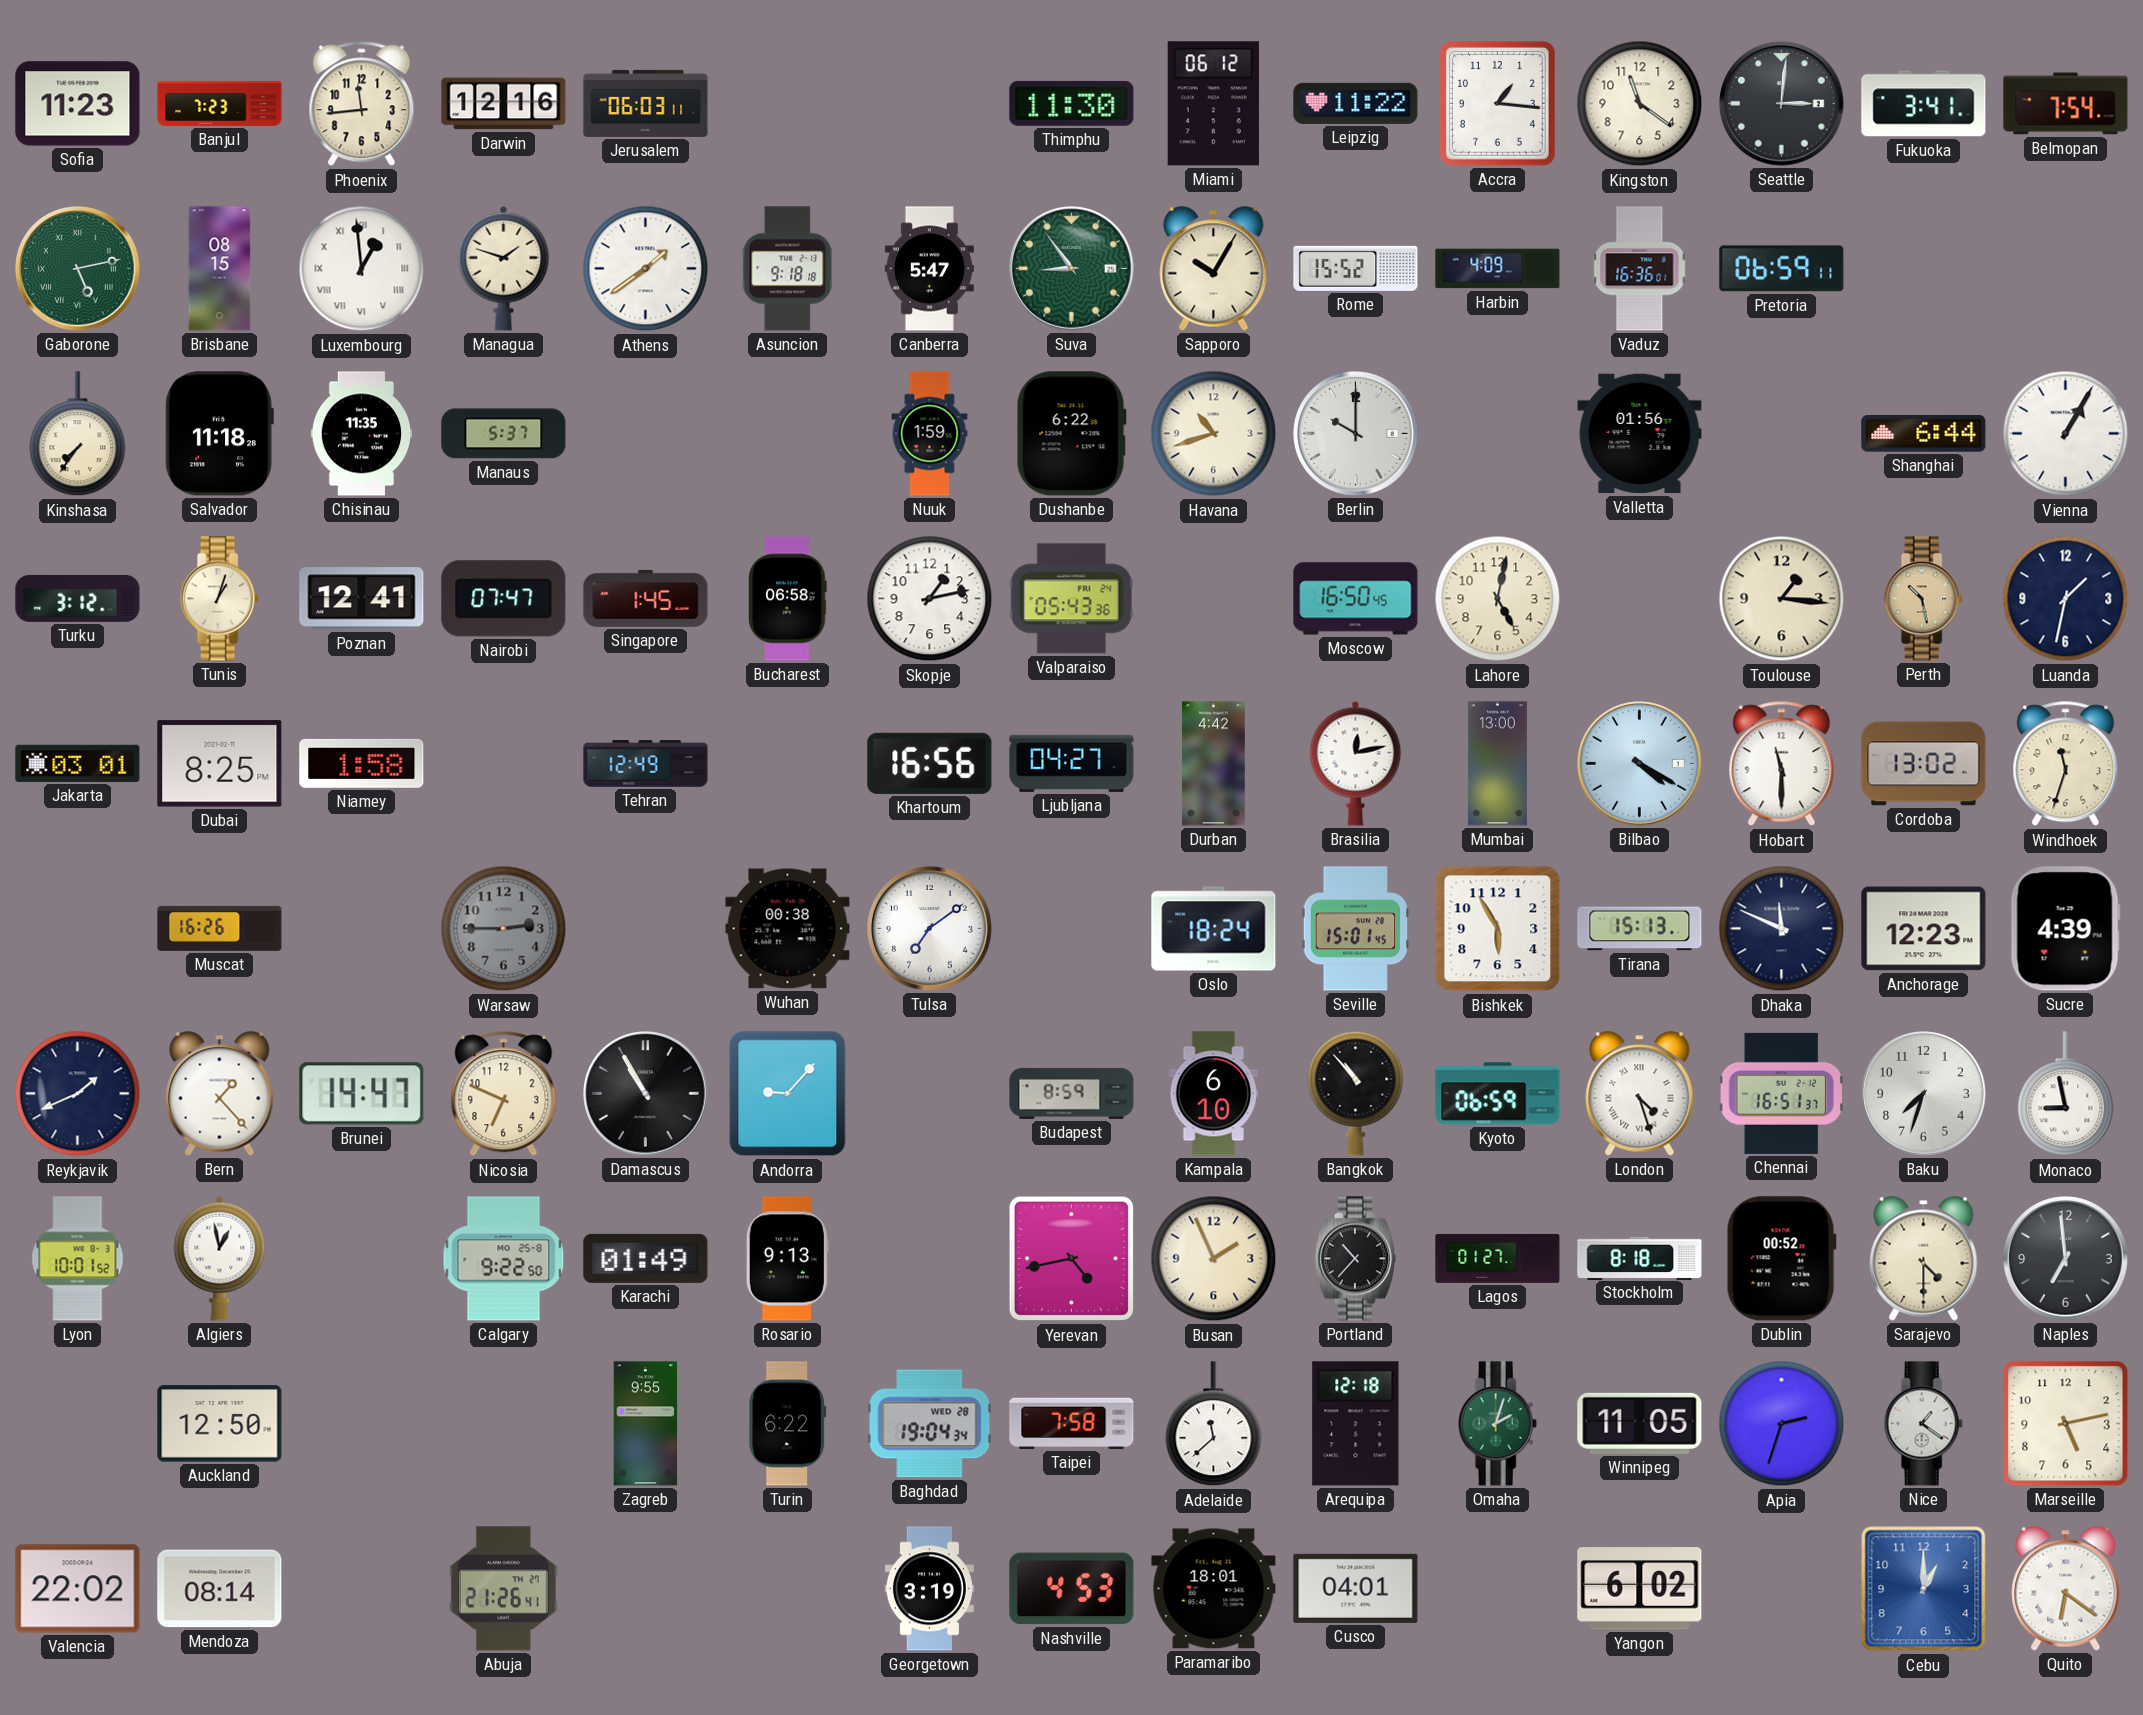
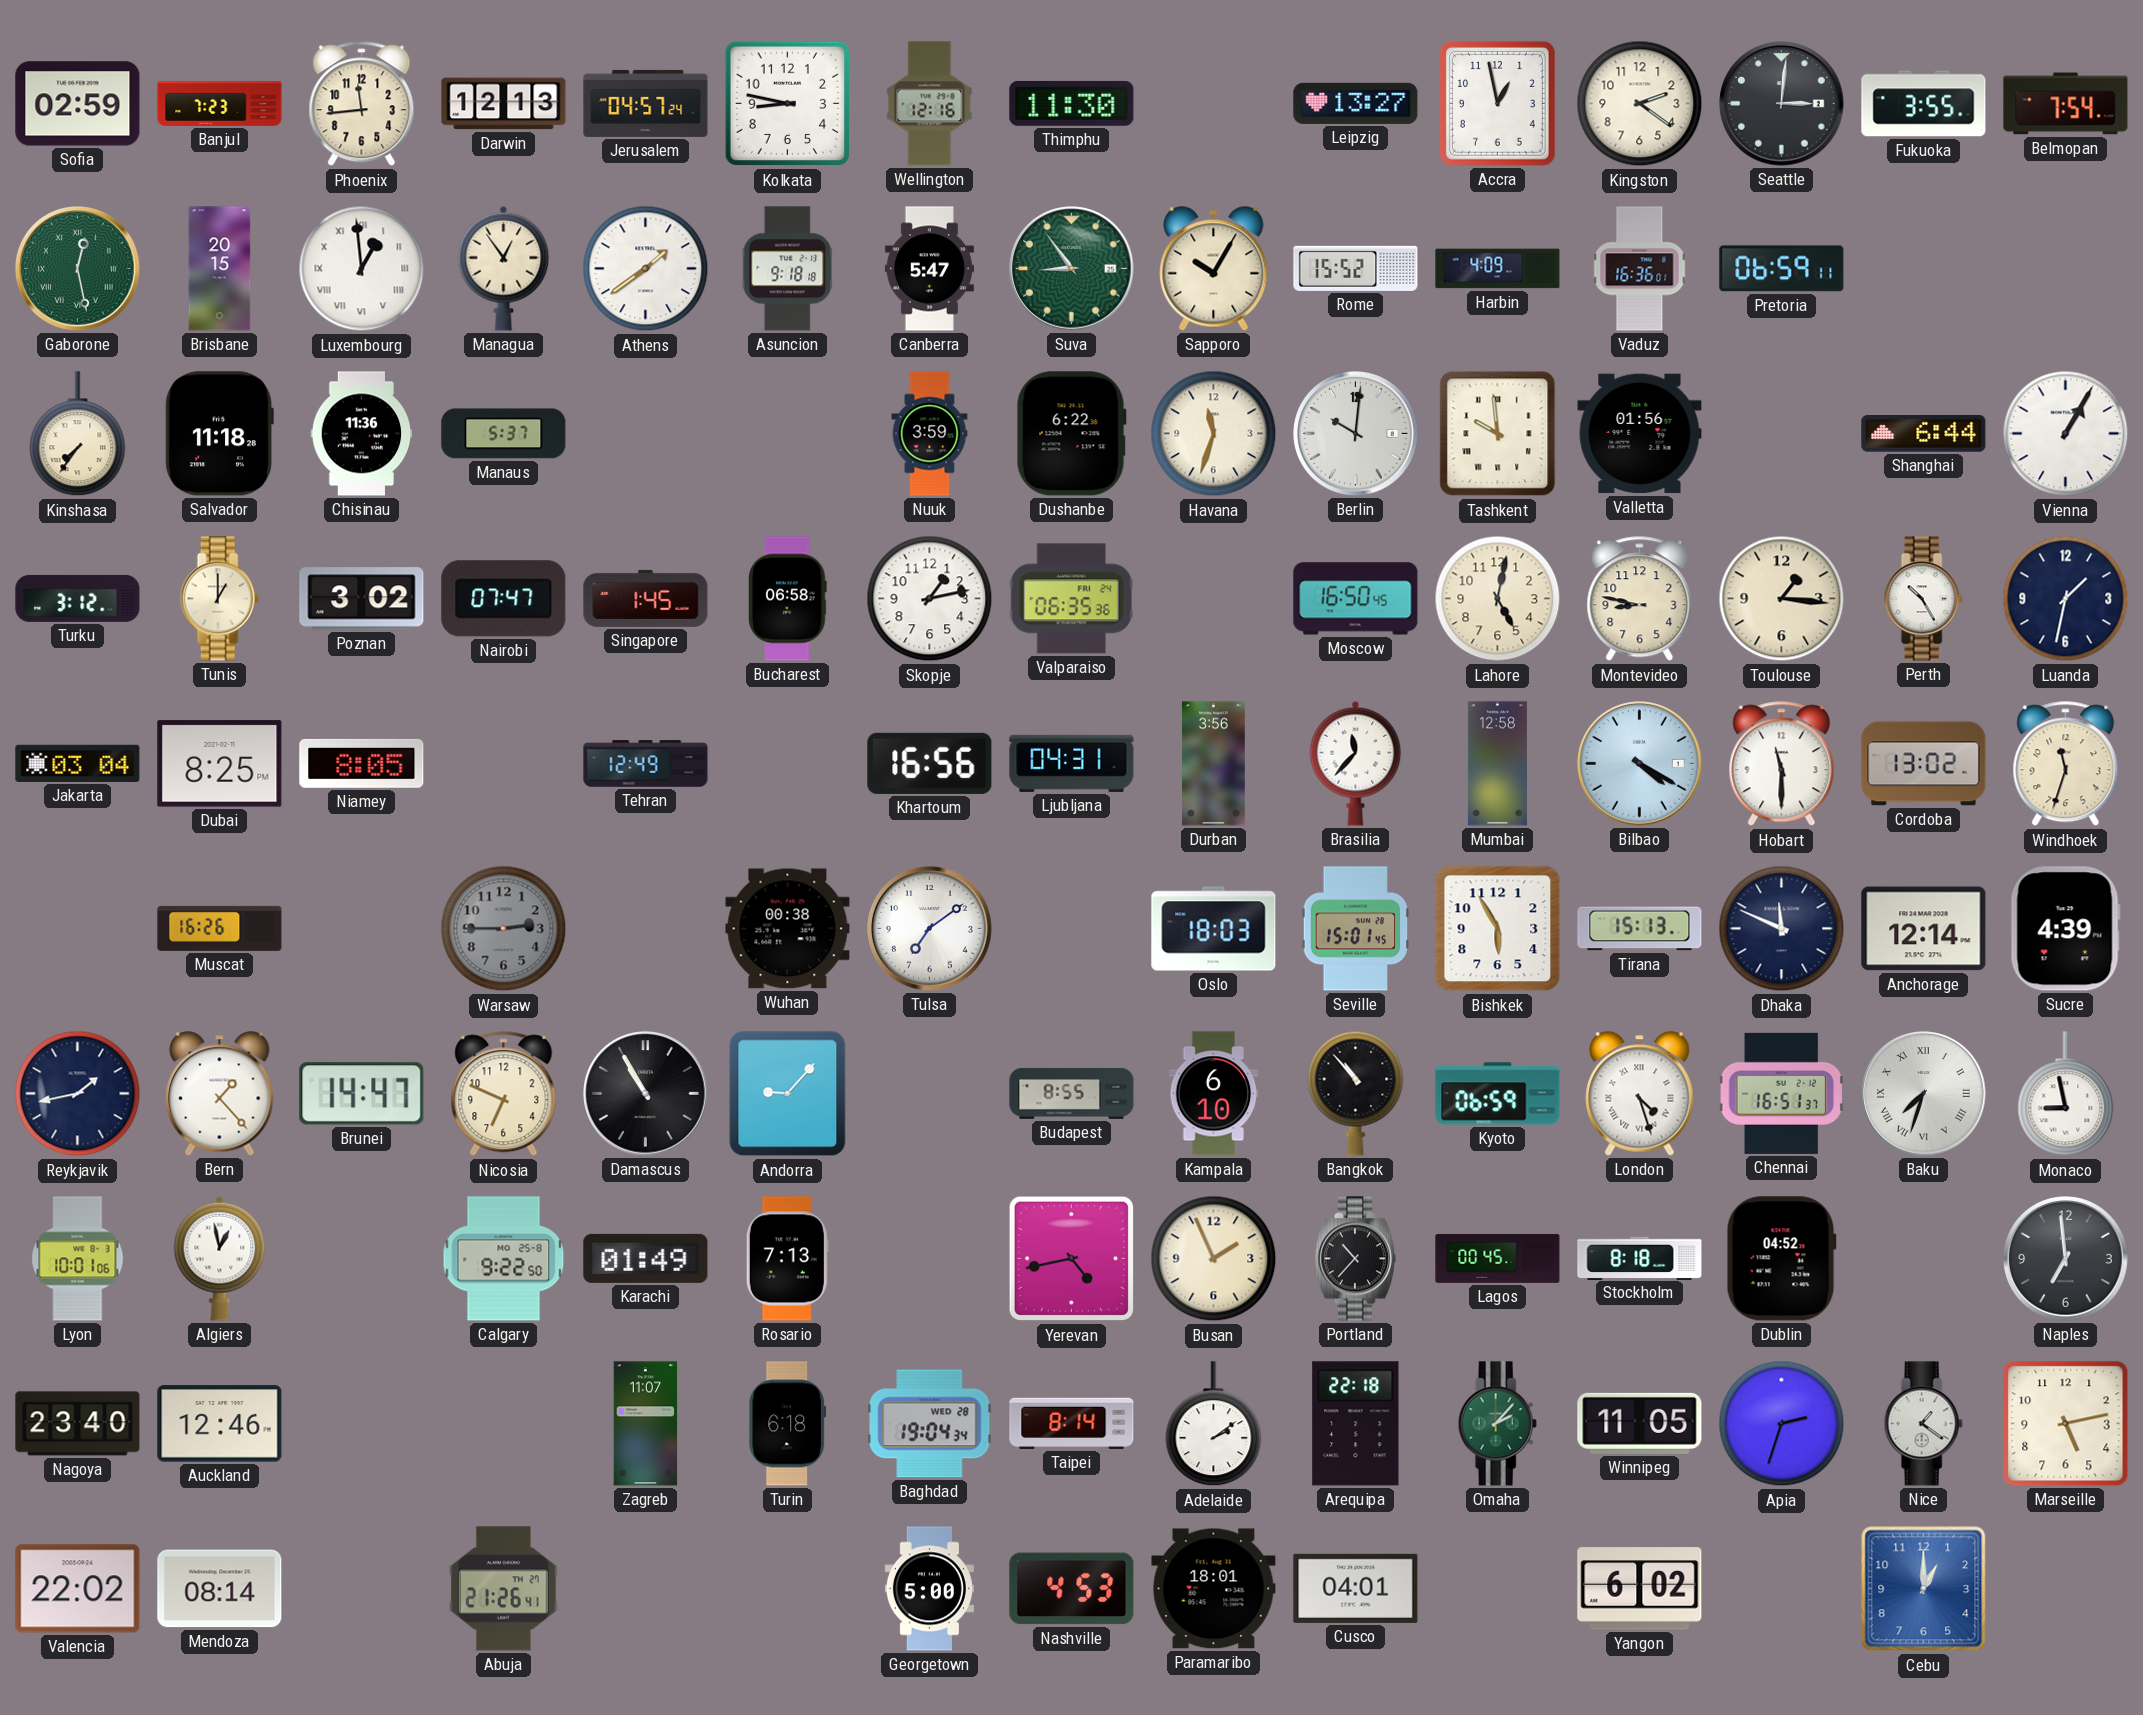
Sofia: 11:23 -> 02:59 (78, 104)
Darwin: 12:16 -> 12:13 (504, 104)
Jerusalem: 06:03 -> 04:57 (646, 103)
Kolkata: none -> 8:47 (788, 104)
Wellington: none -> 12:16 (930, 104)
Miami: 06:12 -> none (1213, 104)
Leipzig: 11:22 -> 13:27 (1356, 103)
Accra: 1:16 -> 12:58 (1497, 103)
Kingston: 11:21 -> 2:21 (1640, 104)
Fukuoka: 3:41 -> 3:55 (1924, 104)
Gaborone: 5:13 -> 12:28 (78, 269)
Brisbane: 08:15 -> 20:15 (220, 269)
Managua: 1:48 -> 12:54 (504, 268)
Chisinau: 11:35 -> 11:36 (362, 434)
Nuuk: 1:59 -> 3:59 (930, 434)
Havana: 10:42 -> 11:33 (1214, 434)
Berlin: 10:00 -> 10:01 (1356, 434)
Tashkent: none -> 9:59 (1498, 434)
Tunis: 1:03 -> 1:00 (219, 599)
Poznan: 12:41 -> 3:02 (362, 599)
Valparaiso: 05:43 -> 06:35 (1071, 599)
Montevideo: none -> 8:47 (1640, 599)
Perth: 10:28 -> 10:25 (1923, 599)
Perth dial: champagne -> white (1923, 599)
Jakarta: 03:01 -> 03:04 (78, 763)
Niamey: 1:58 -> 8:05 (362, 763)
Ljubljana: 04:27 -> 04:31 (1072, 763)
Durban: 4:42 -> 3:56 (1214, 764)
Brasilia: 12:13 -> 11:37 (1356, 763)
Mumbai: 13:00 -> 12:58 (1497, 764)
Oslo: 18:24 -> 18:03 (1214, 929)
Anchorage: 12:23 -> 12:14 (1924, 929)
Reykjavik: 1:41 -> 1:43 (78, 1094)
Budapest: 8:59 -> 8:55 (1072, 1093)
Baku numerals: Arabic -> Roman (1924, 1094)
Lyon: 10:01:52 -> 10:01:06 (78, 1259)
Rosario: 9:13 -> 7:13 (787, 1259)
Lagos: 01:27 -> 00:45 (1498, 1258)
Dublin: 00:52 -> 04:52 (1781, 1259)
Sarajevo: 4:30 -> none (1924, 1259)
Nagoya: none -> 23:40 (78, 1424)
Auckland: 12:50 -> 12:46 (220, 1424)
Zagreb: 9:55 -> 11:07 (646, 1424)
Turin: 6:22 -> 6:18 (788, 1424)
Taipei: 7:58 -> 8:14 (1072, 1423)
Adelaide: 11:38 -> 2:09 (1214, 1424)
Arequipa: 12:18 -> 22:18 (1356, 1424)
Omaha: 2:03 -> 2:07 (1497, 1424)
Georgetown: 3:19 -> 5:00 (929, 1589)
Quito: 6:21 -> none (2066, 1589)
